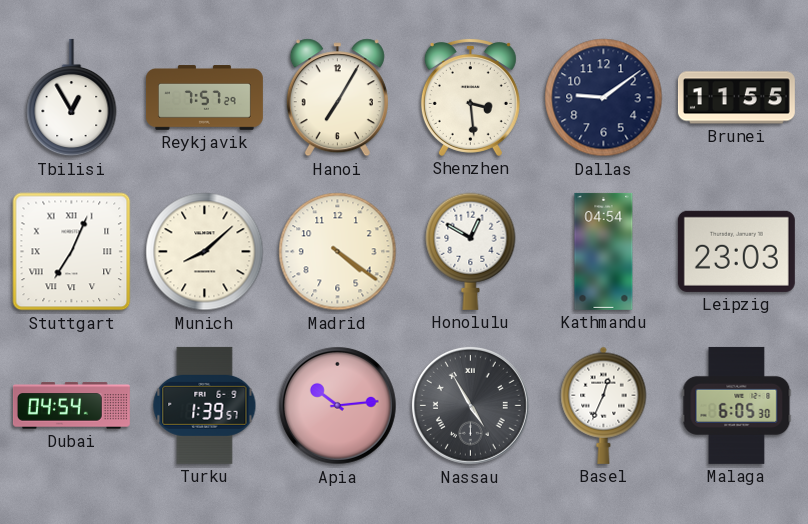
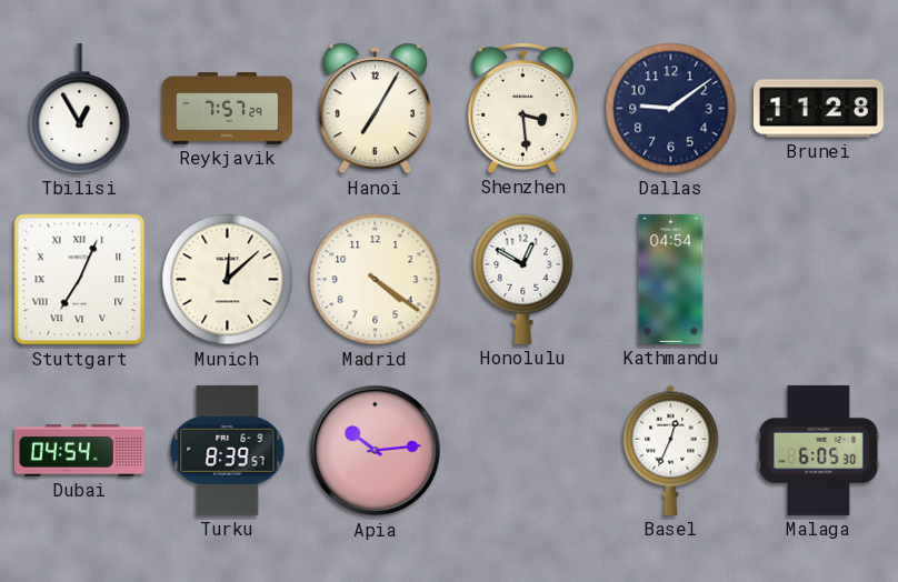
Brunei: 11:55 -> 11:28 (818, 109)
Munich: 8:08 -> 12:08 (228, 280)
Leipzig: 23:03 -> none (736, 251)
Turku: 1:39 -> 8:39 (228, 450)
Nassau: 4:55 -> none (470, 405)
